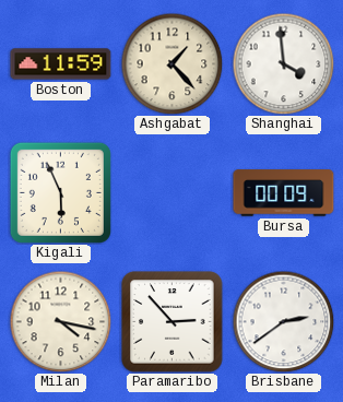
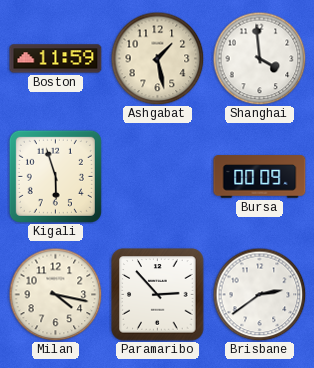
Ashgabat: 1:23 -> 1:28 (157, 58)
Kigali: 5:56 -> 5:57 (55, 176)
